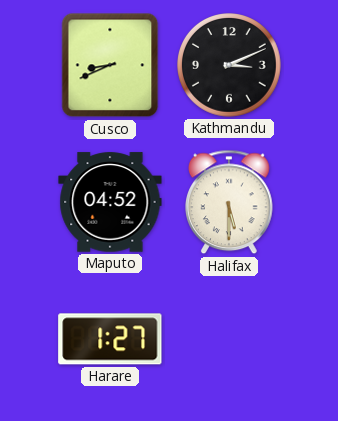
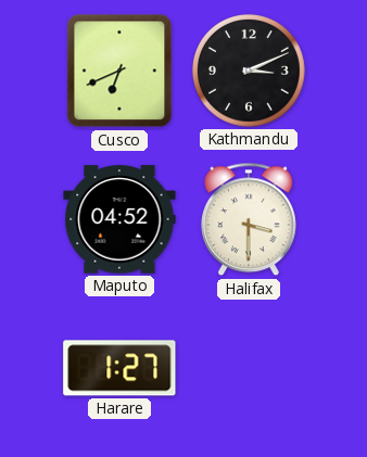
Cusco: 8:41 -> 6:41 (119, 71)
Halifax: 5:30 -> 3:30 (250, 219)
